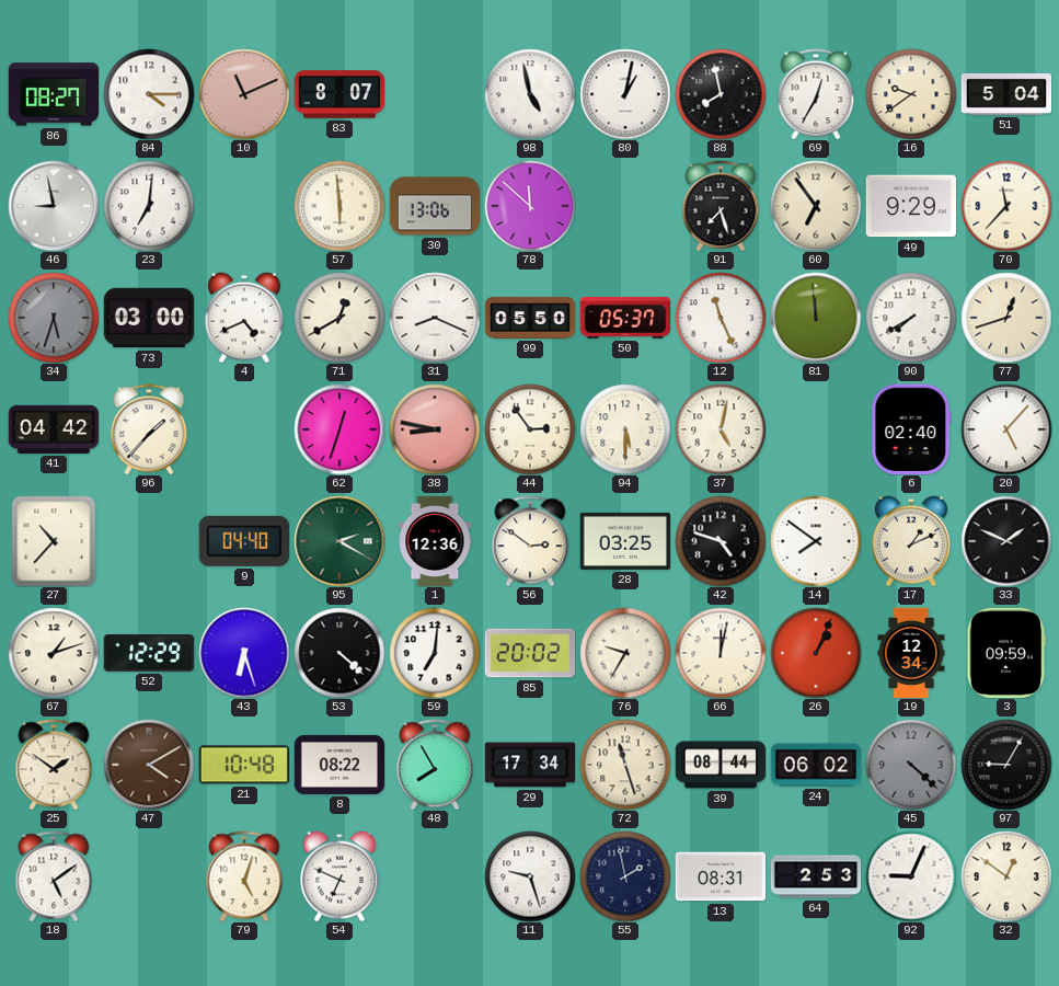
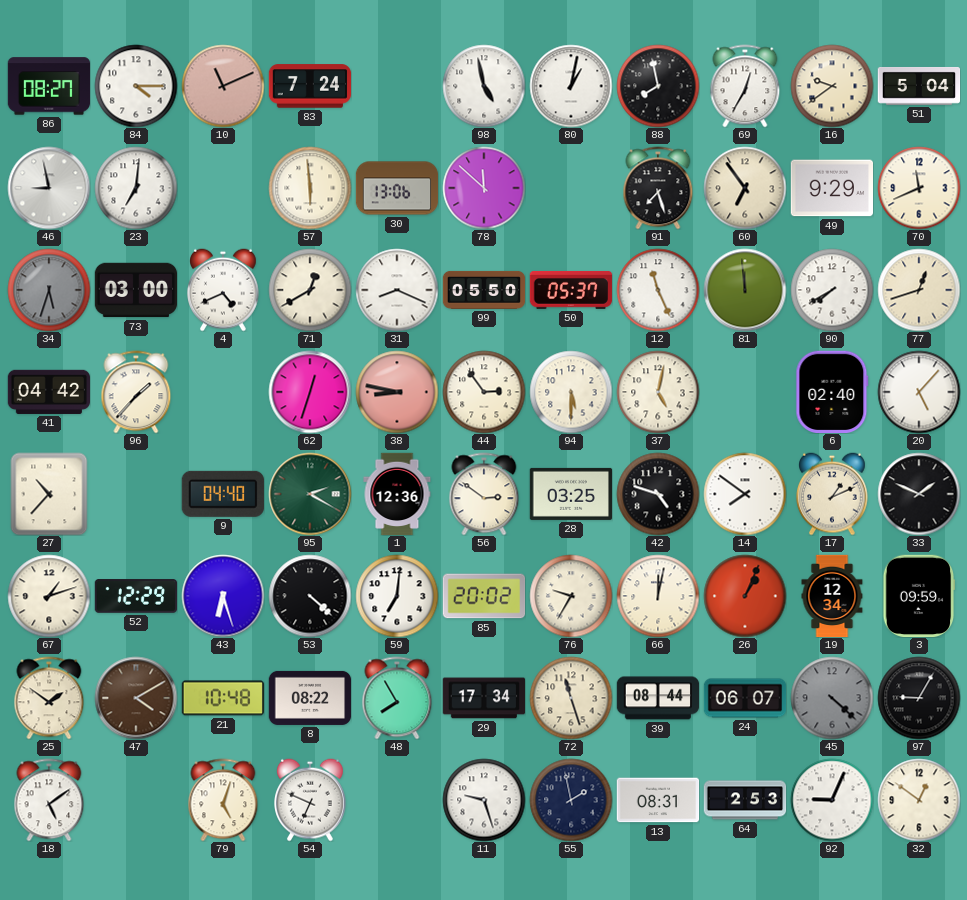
83: 8:07 -> 7:24 (310, 86)
70: 11:37 -> 11:41 (919, 188)
24: 06:02 -> 06:07 (745, 698)
